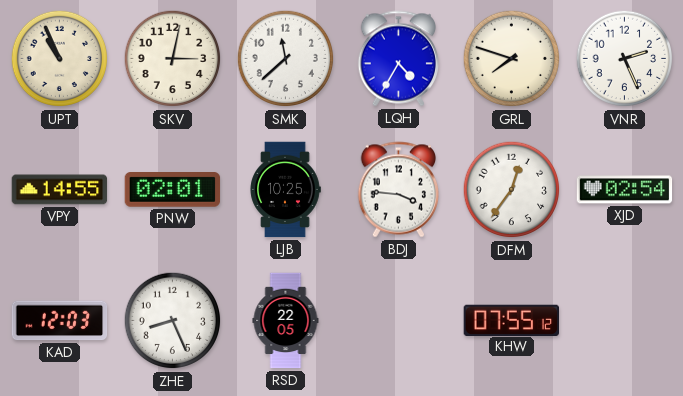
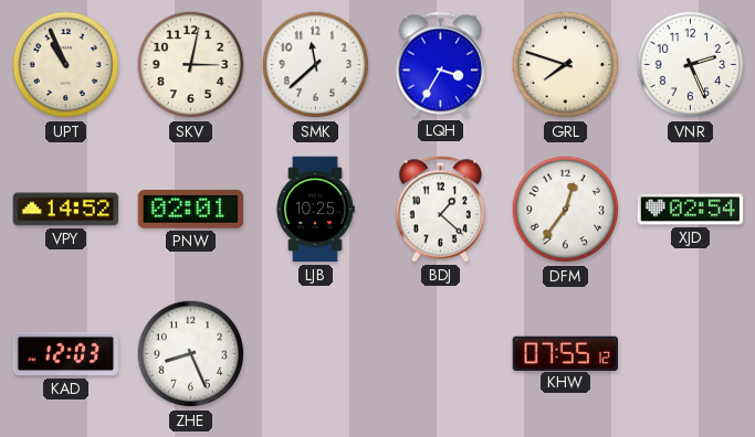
LQH: 4:35 -> 3:35 (441, 65)
VPY: 14:55 -> 14:52 (66, 210)
BDJ: 3:46 -> 1:22 (441, 210)
RSD: 22:05 -> none (286, 321)
